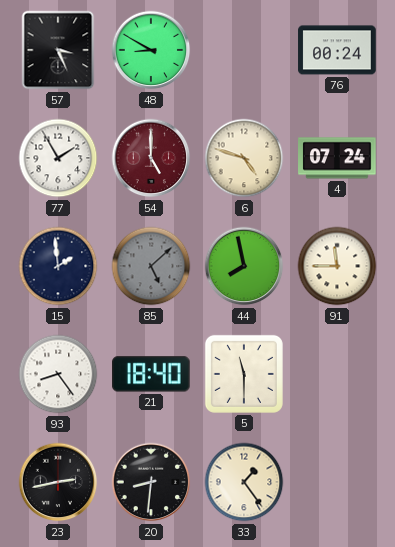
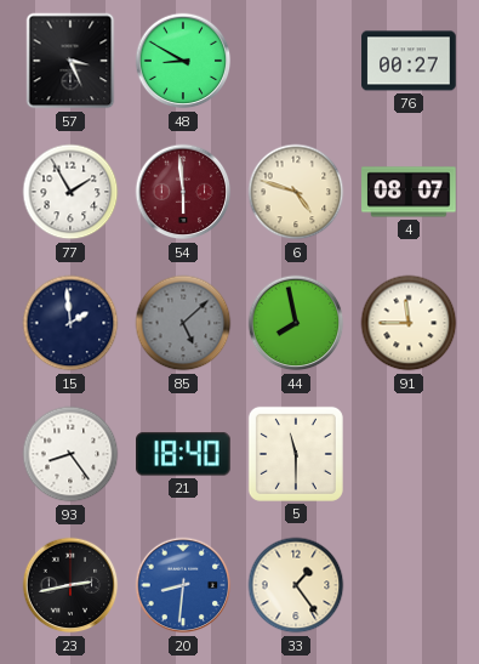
76: 00:24 -> 00:27 (409, 61)
54: 5:00 -> 5:59 (183, 192)
4: 07:24 -> 08:07 (409, 192)
20 dial: black -> blue (183, 585)
